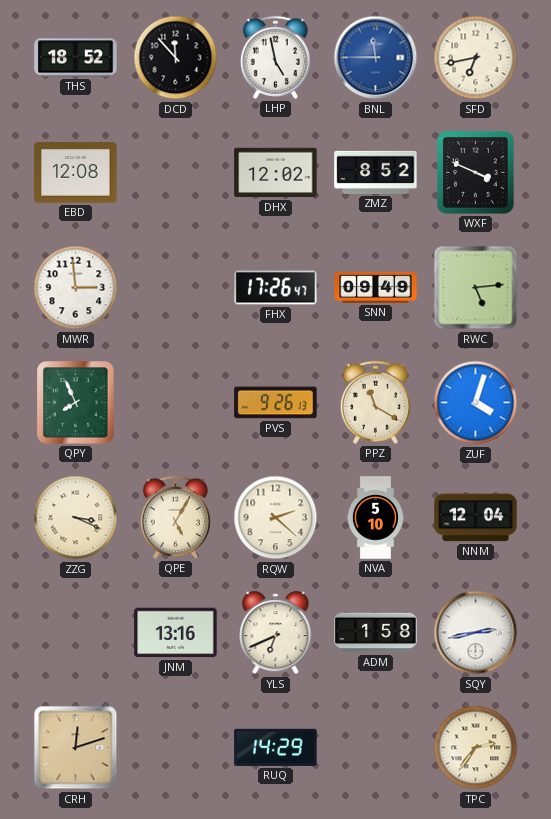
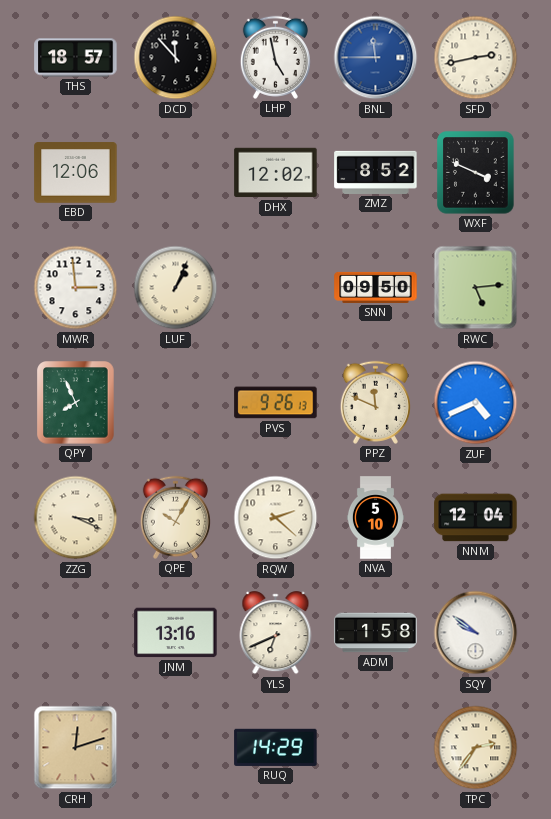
THS: 18:52 -> 18:57 (76, 58)
SFD: 6:43 -> 2:43 (476, 58)
EBD: 12:08 -> 12:06 (76, 173)
LUF: none -> 1:04 (176, 288)
FHX: 17:26 -> none (276, 288)
SNN: 09:49 -> 09:50 (376, 287)
PPZ: 11:20 -> 11:49 (375, 402)
ZUF: 4:03 -> 4:41 (476, 403)
QPE: 5:05 -> 10:05 (175, 517)
SQY: 2:43 -> 9:51 (476, 633)
